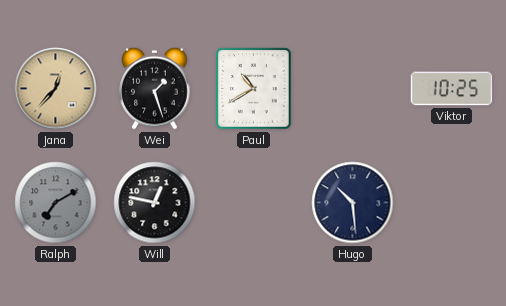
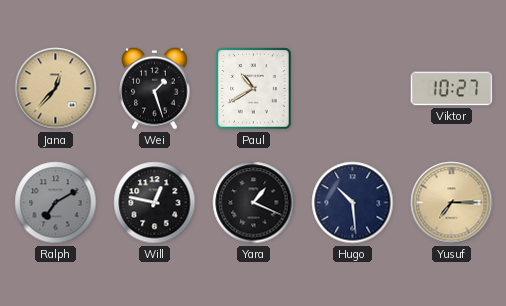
Viktor: 10:25 -> 10:27 (452, 89)
Yara: none -> 1:19 (254, 203)
Yusuf: none -> 7:15 (452, 203)
